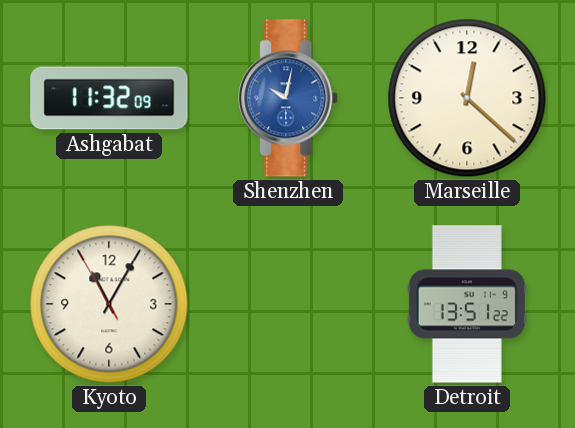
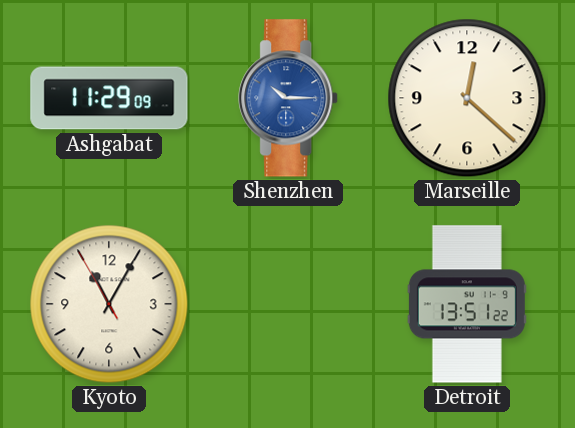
Ashgabat: 11:32 -> 11:29 (109, 98)
Shenzhen: 10:02 -> 10:15 (289, 98)
